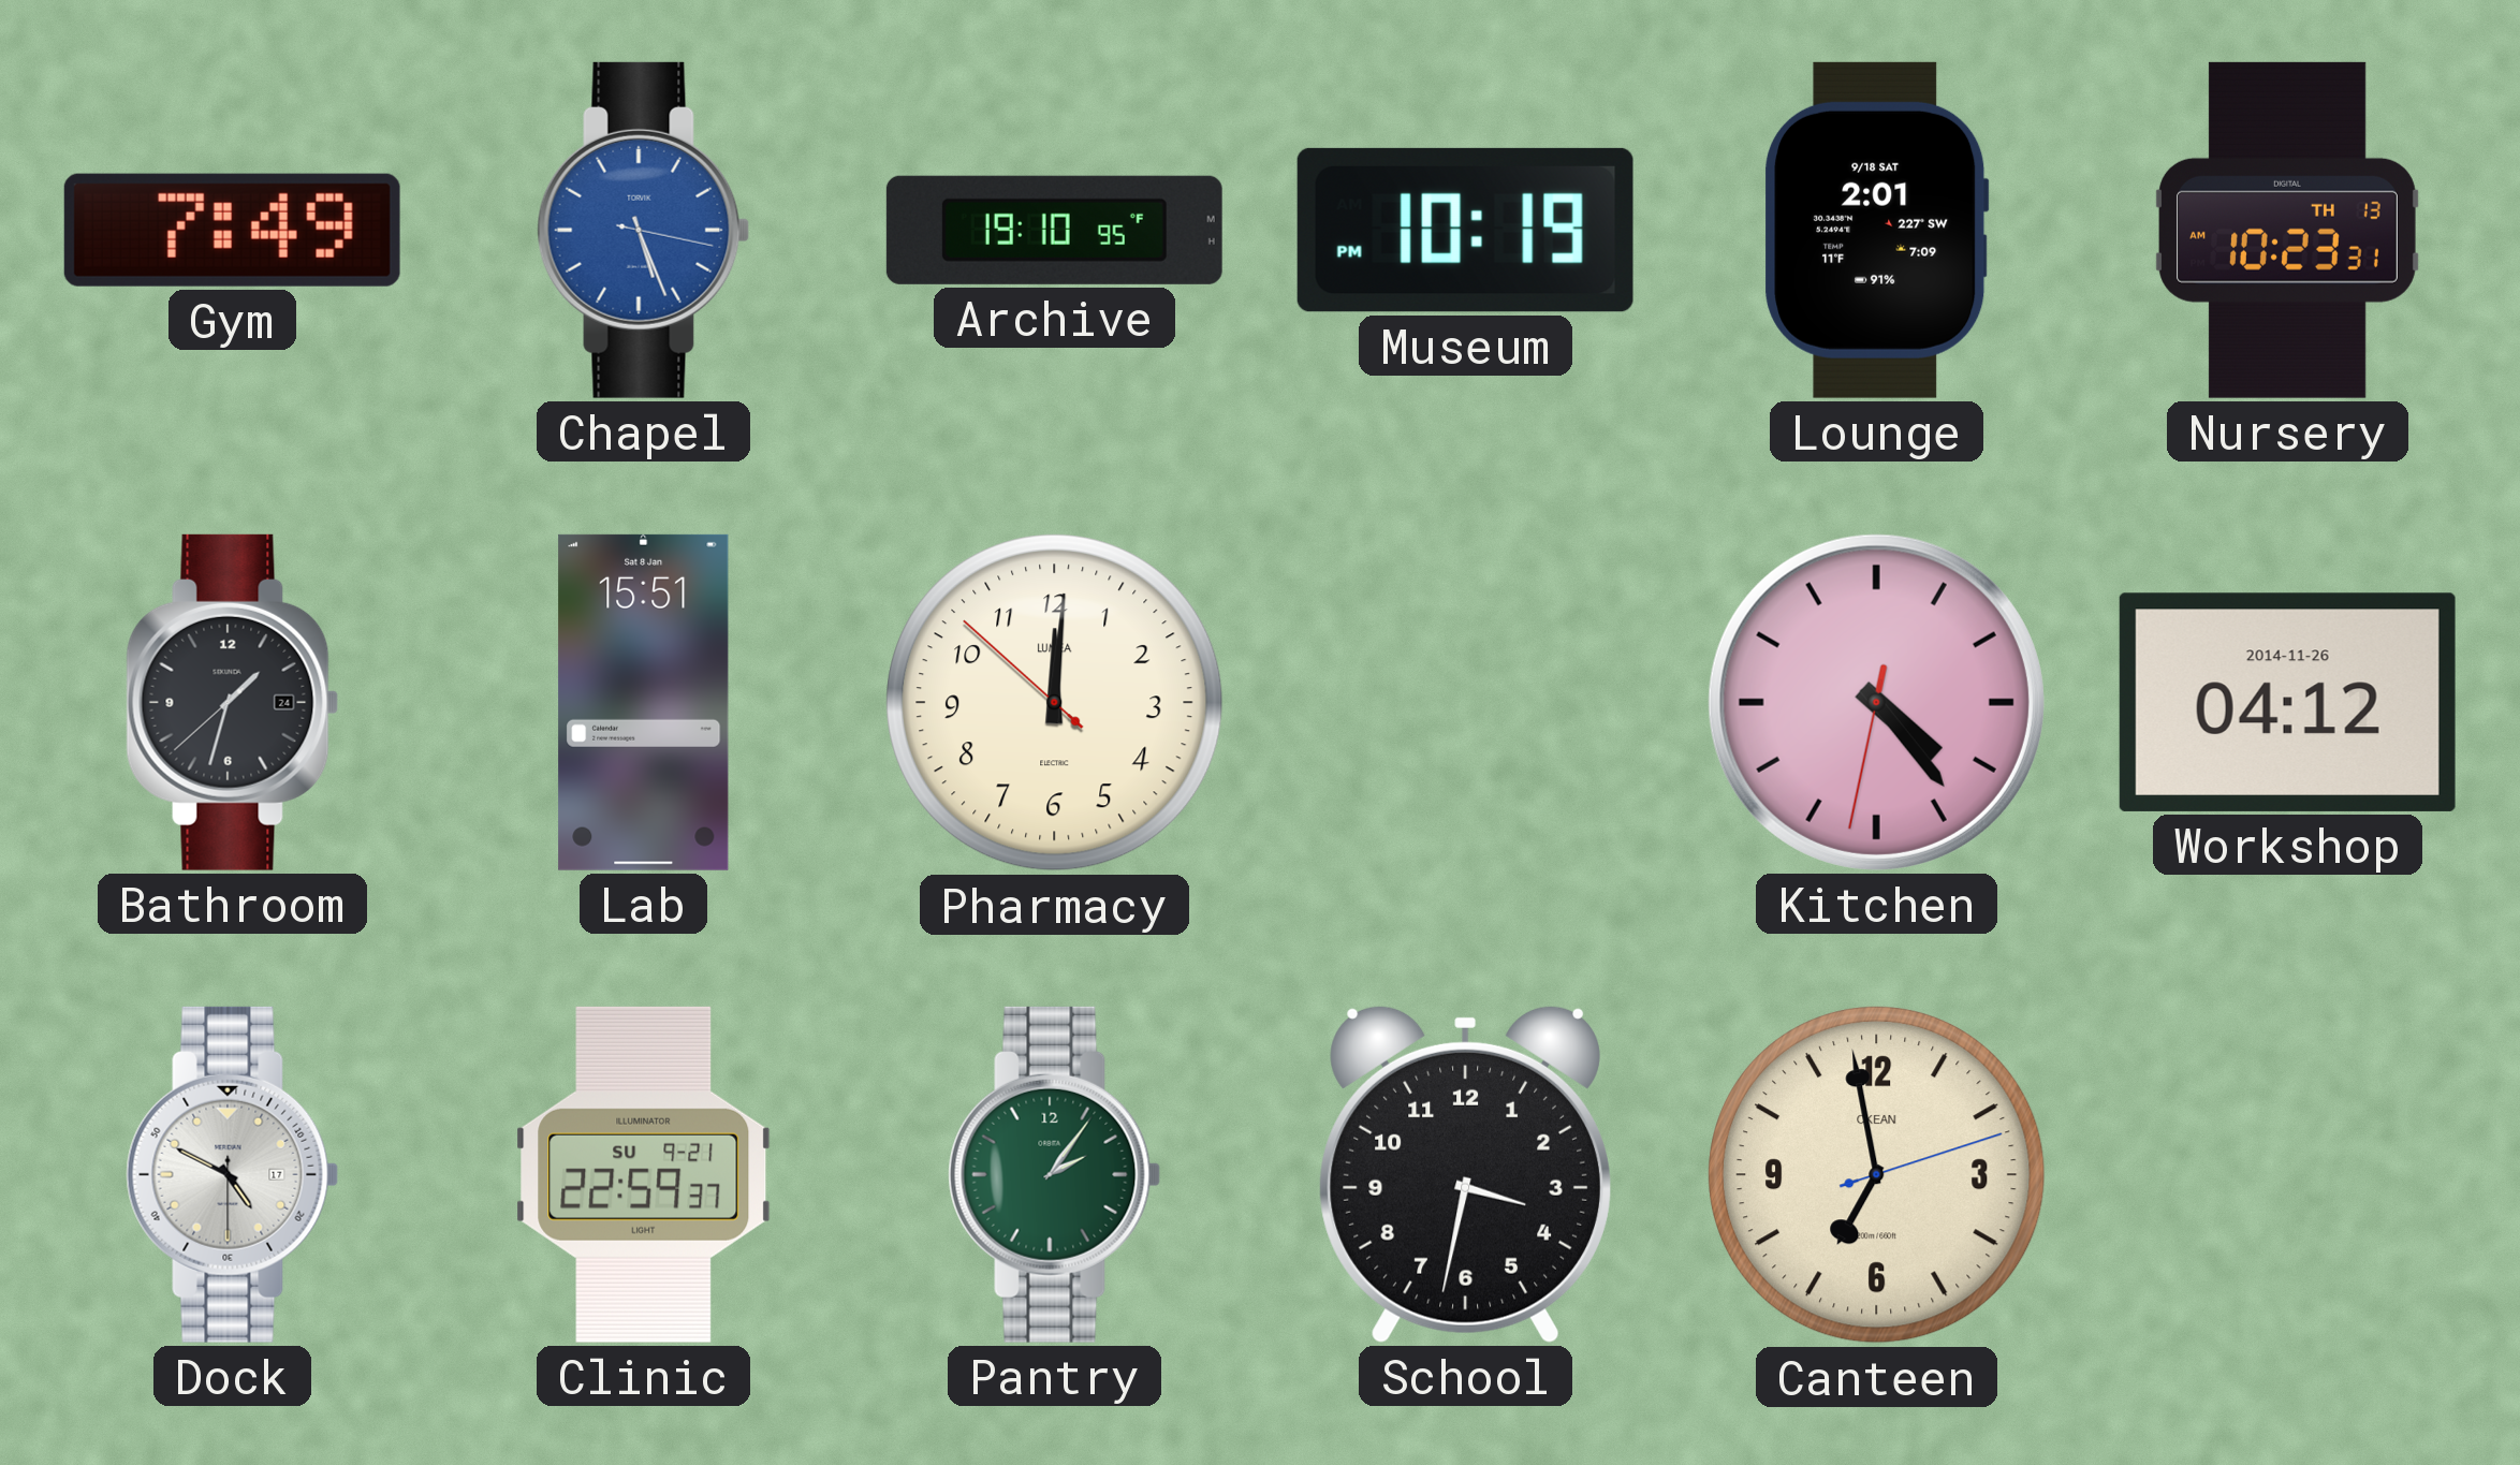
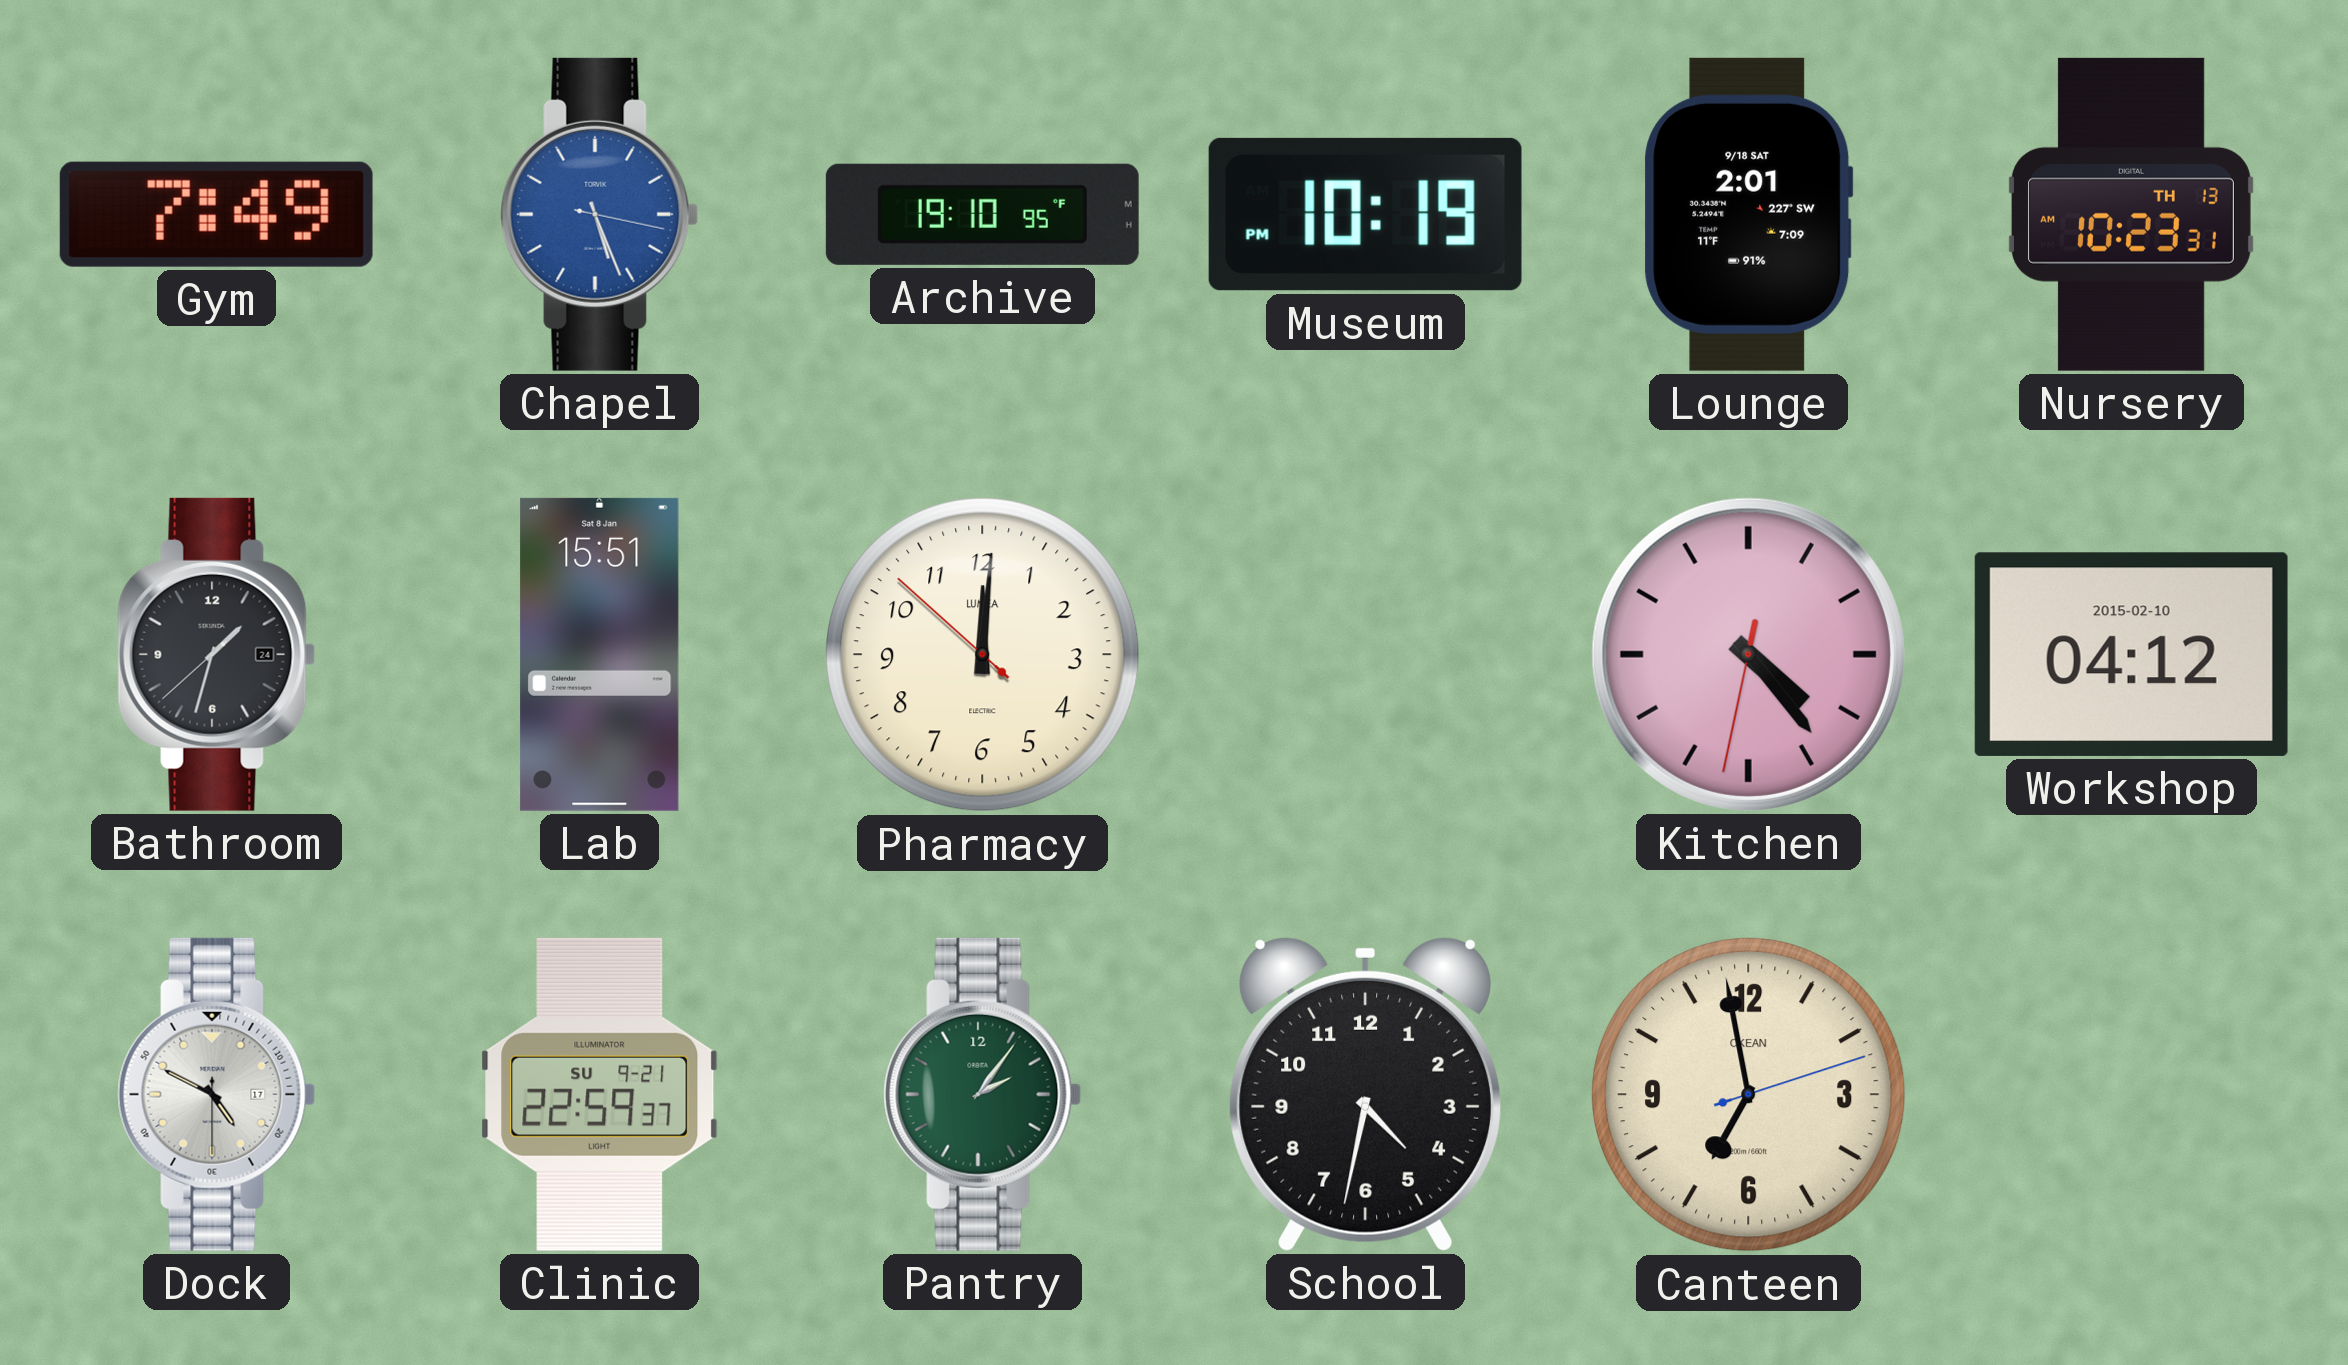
Workshop date: 2014-11-26 -> 2015-02-10 (2131, 654)
School: 3:32 -> 4:32 (1365, 1094)
